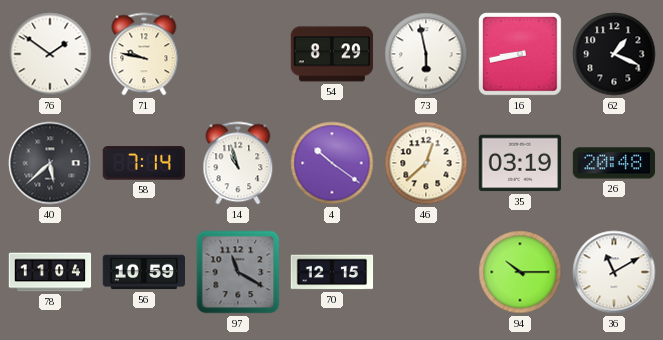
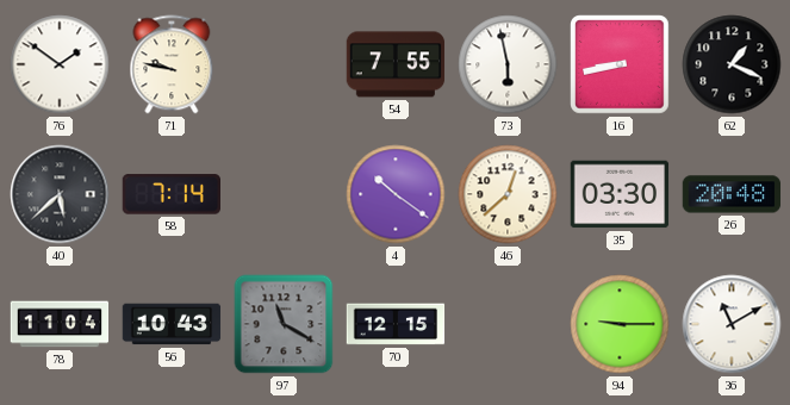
54: 8:29 -> 7:55 (396, 64)
14: 10:57 -> none (238, 163)
35: 03:19 -> 03:30 (620, 194)
56: 10:59 -> 10:43 (172, 324)
94: 10:15 -> 9:15 (620, 324)
